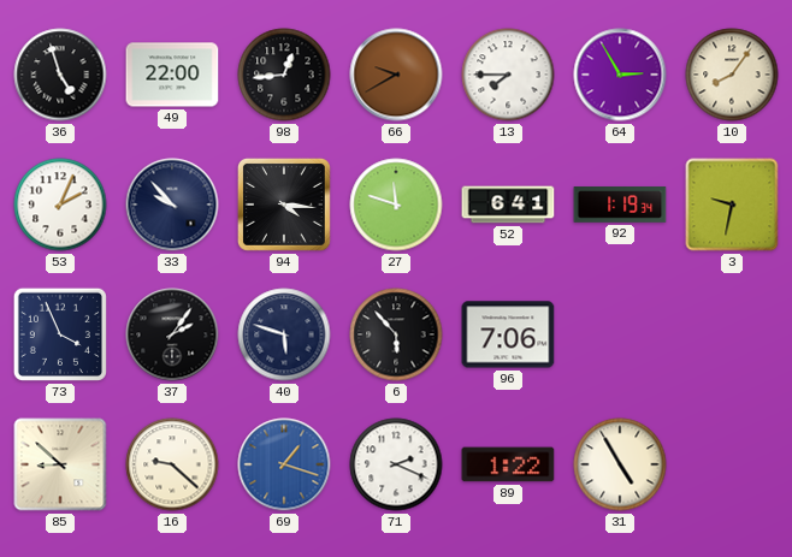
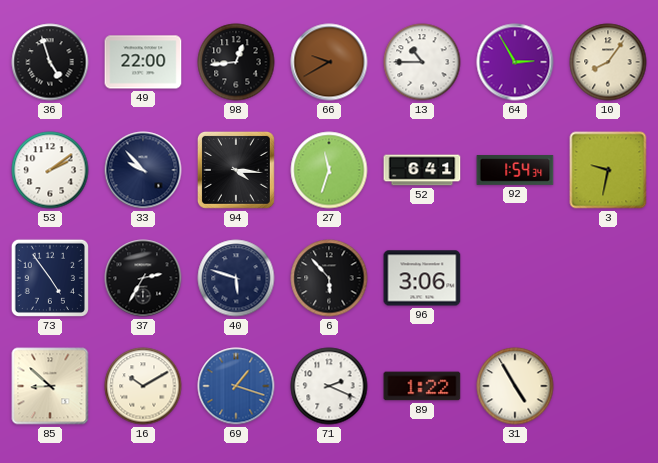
13: 7:45 -> 10:45 (422, 62)
53: 2:04 -> 2:09 (50, 170)
27: 11:48 -> 11:33 (329, 170)
92: 1:19 -> 1:54 (515, 170)
73: 3:56 -> 4:54 (50, 278)
37: 2:06 -> 2:35 (143, 278)
96: 7:06 -> 3:06 (422, 278)
16: 9:22 -> 10:10 (143, 386)
